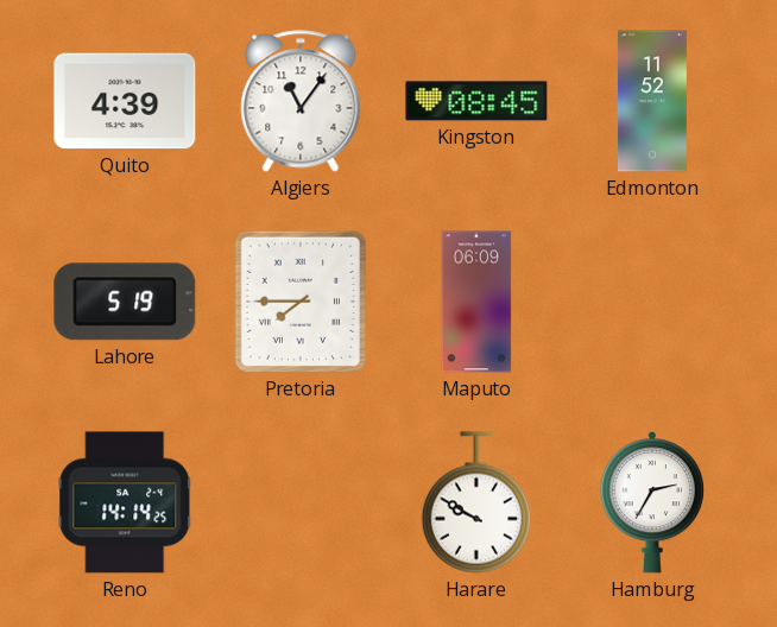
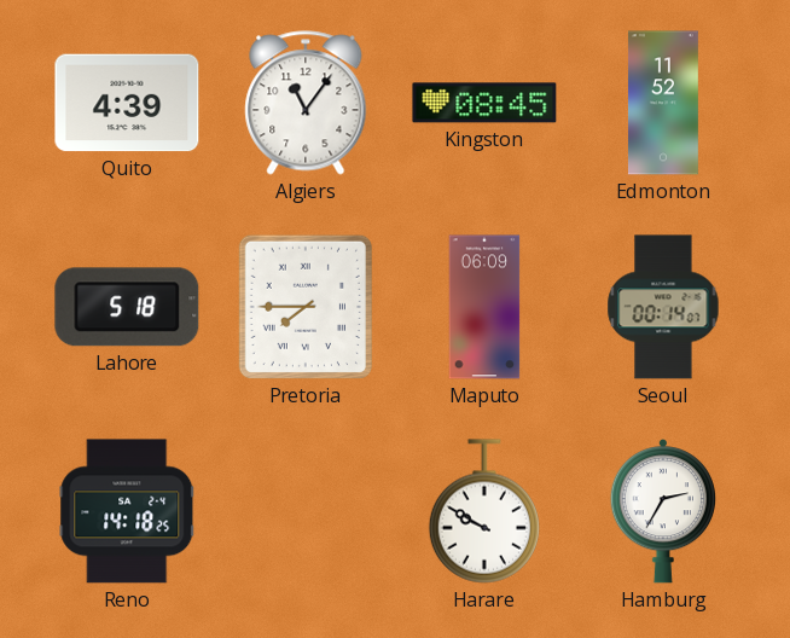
Lahore: 5:19 -> 5:18 (127, 307)
Seoul: none -> 00:14 (663, 307)
Reno: 14:14 -> 14:18 (127, 511)
